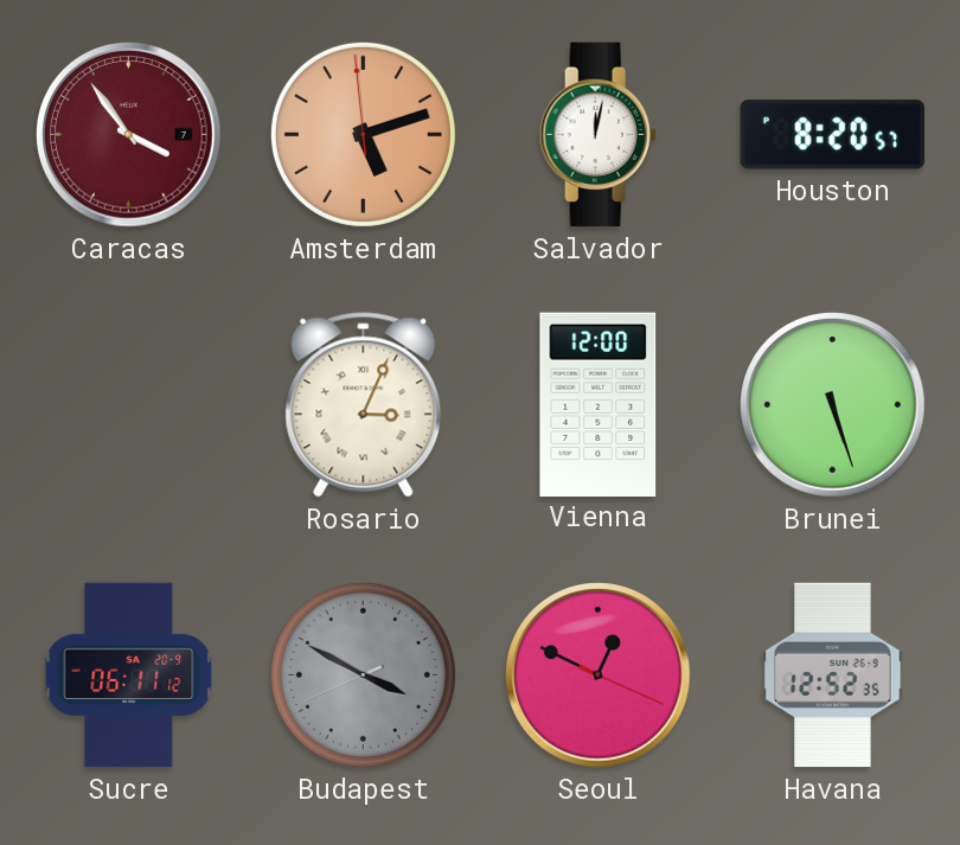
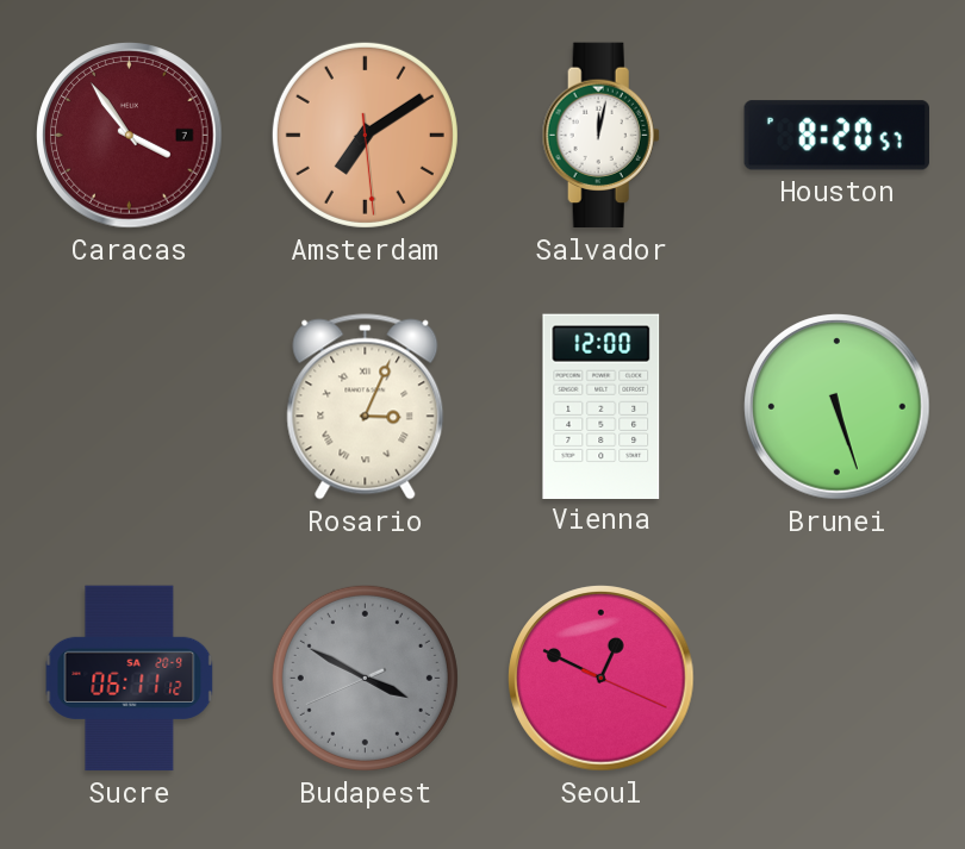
Amsterdam: 5:11 -> 7:09 (365, 135)
Havana: 12:52 -> none (833, 676)
